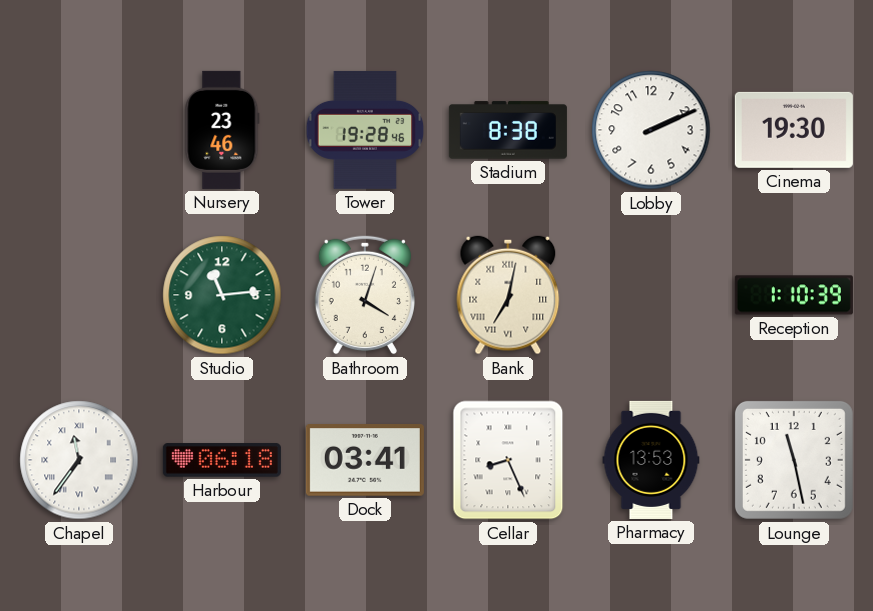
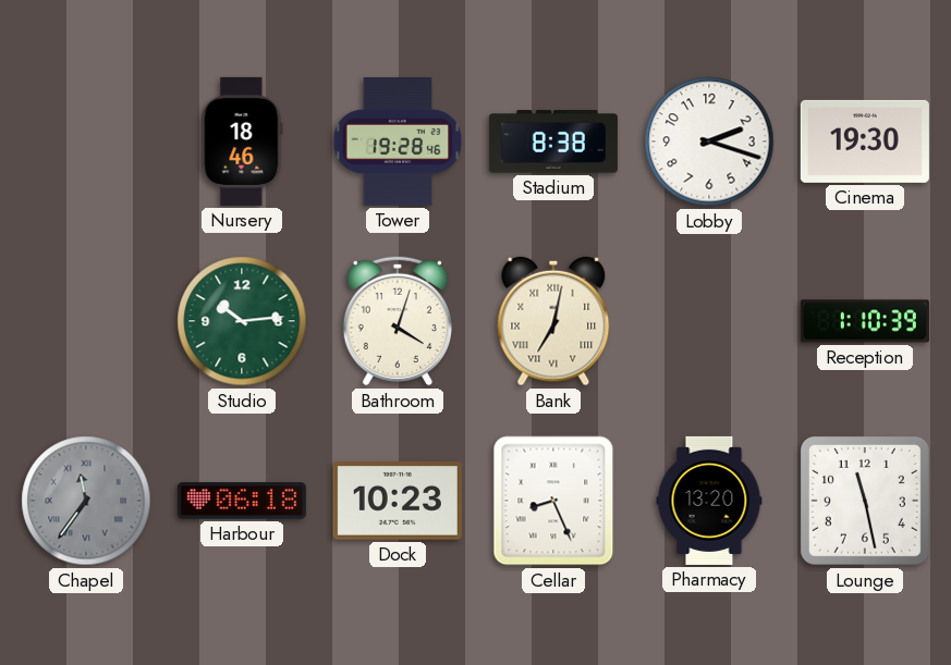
Nursery: 23:46 -> 18:46 (242, 141)
Lobby: 2:11 -> 2:18 (709, 141)
Studio: 11:14 -> 10:14 (242, 321)
Chapel dial: white -> grey (86, 501)
Dock: 03:41 -> 10:23 (398, 502)
Pharmacy: 13:53 -> 13:20 (709, 501)
